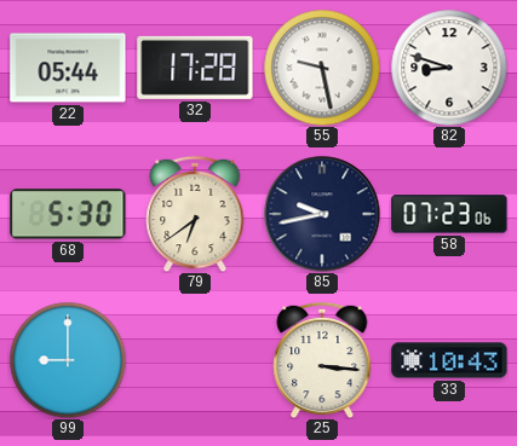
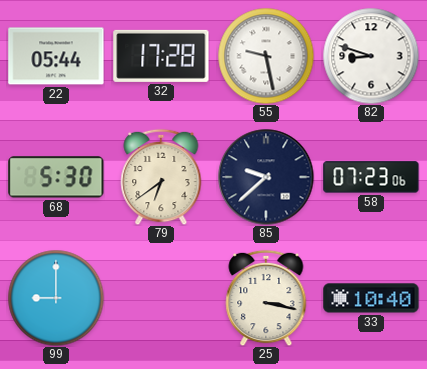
85: 9:43 -> 9:38 (266, 177)
25: 3:16 -> 3:17 (266, 298)
33: 10:43 -> 10:40 (371, 298)
